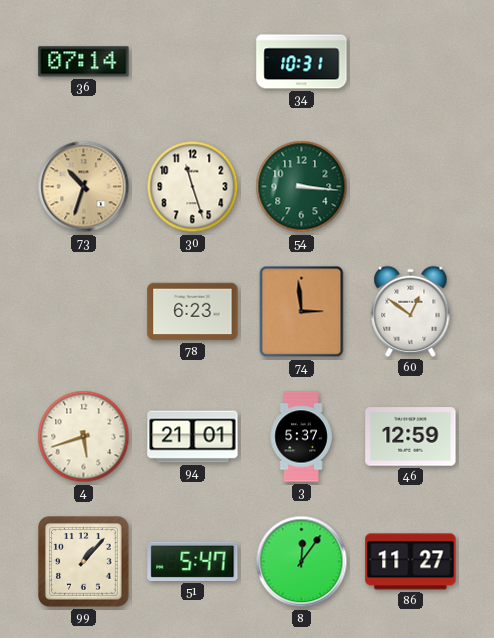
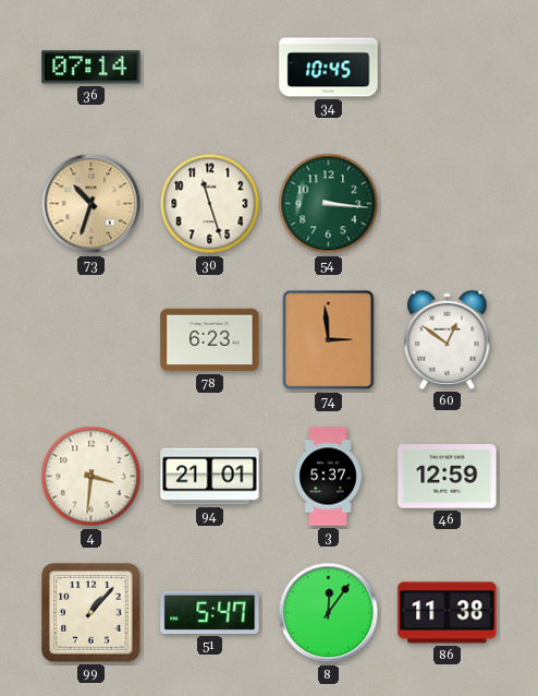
34: 10:31 -> 10:45 (329, 68)
4: 5:42 -> 3:31 (91, 477)
86: 11:27 -> 11:38 (448, 613)
